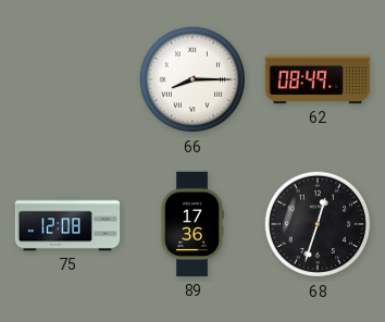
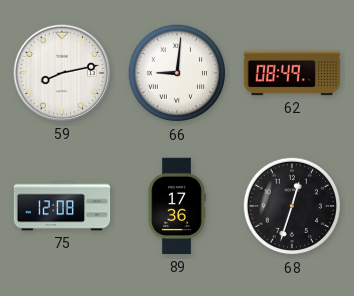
59: none -> 8:13 (62, 73)
66: 8:15 -> 9:01 (177, 73)
